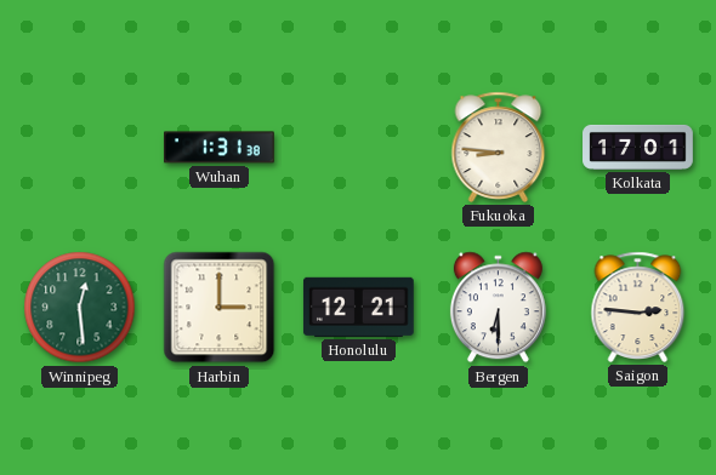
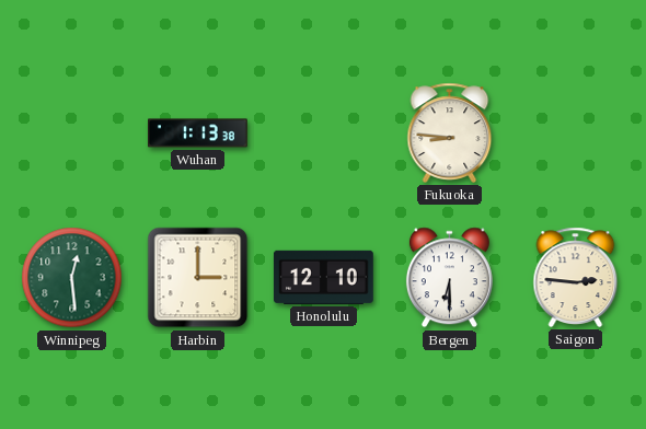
Wuhan: 1:31 -> 1:13 (198, 134)
Kolkata: 17:01 -> none (638, 147)
Honolulu: 12:21 -> 12:10 (324, 277)
